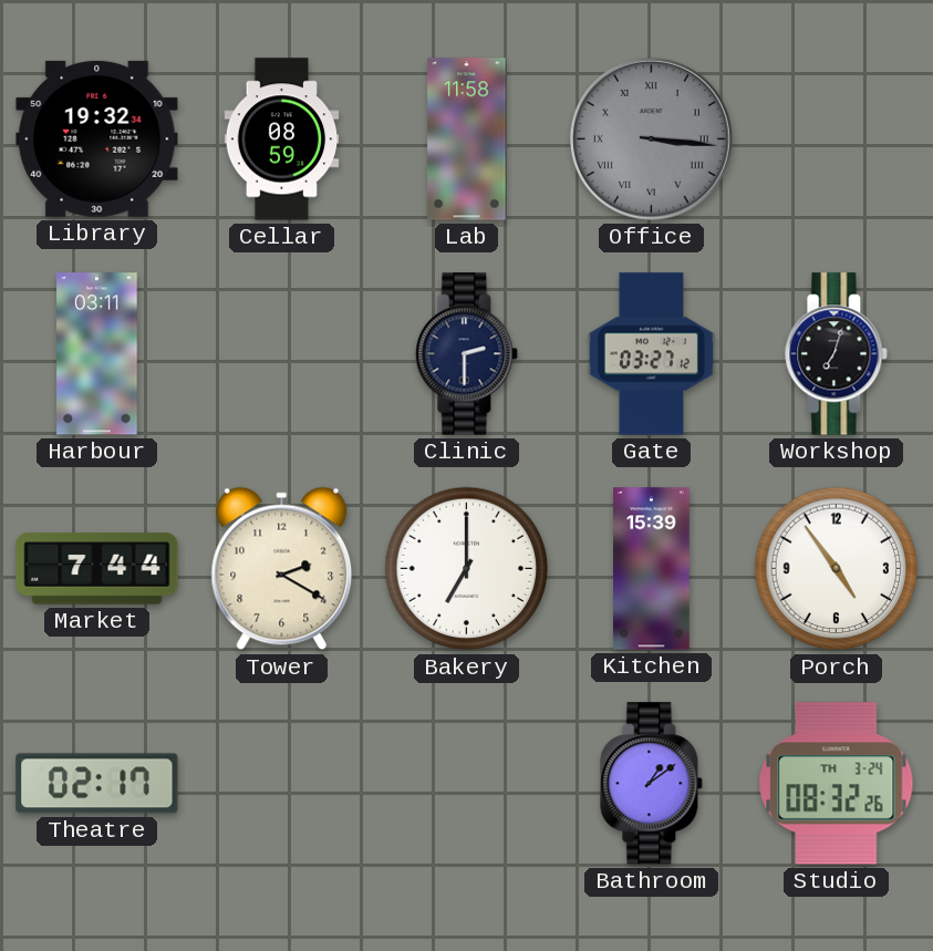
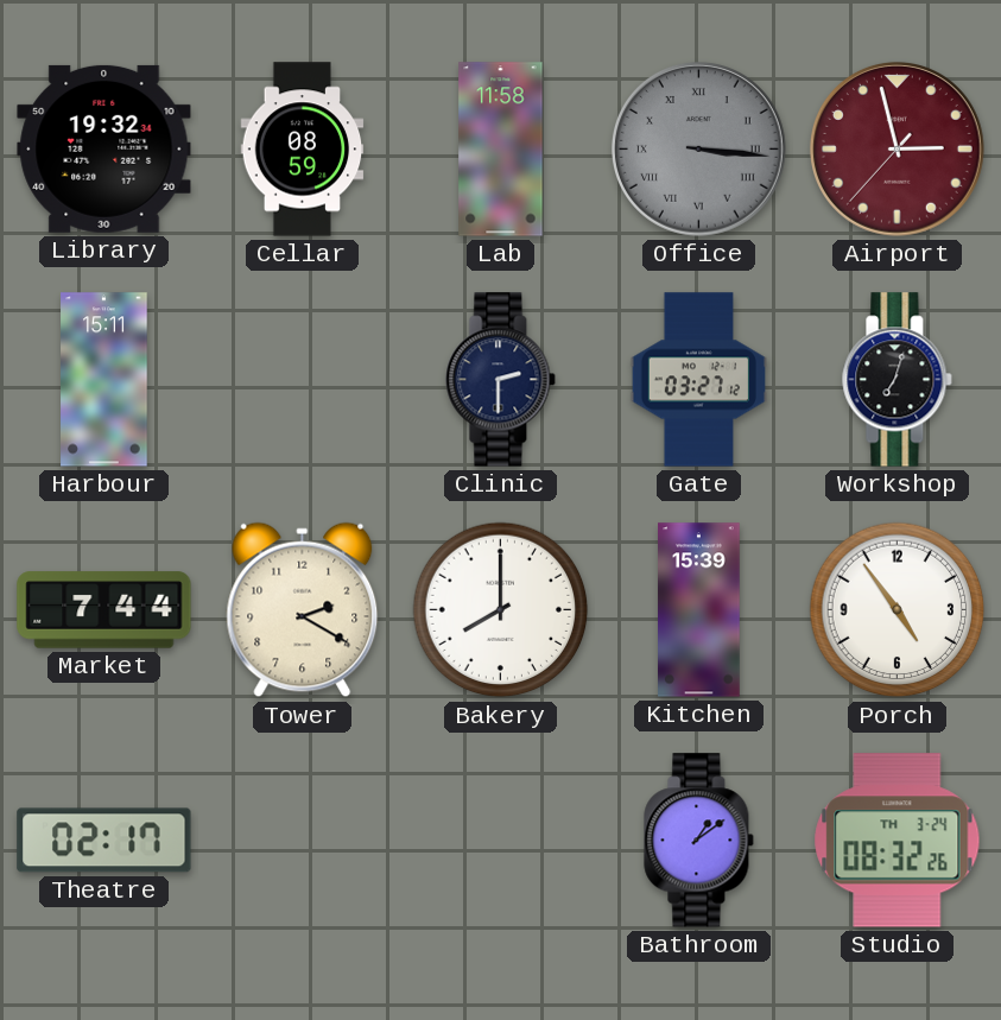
Airport: none -> 2:57 (897, 148)
Harbour: 03:11 -> 15:11 (104, 380)
Bakery: 7:00 -> 8:00 (501, 610)
